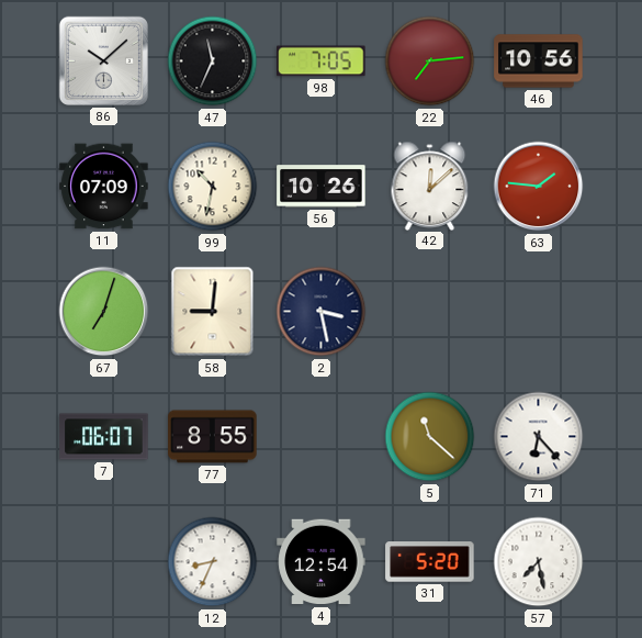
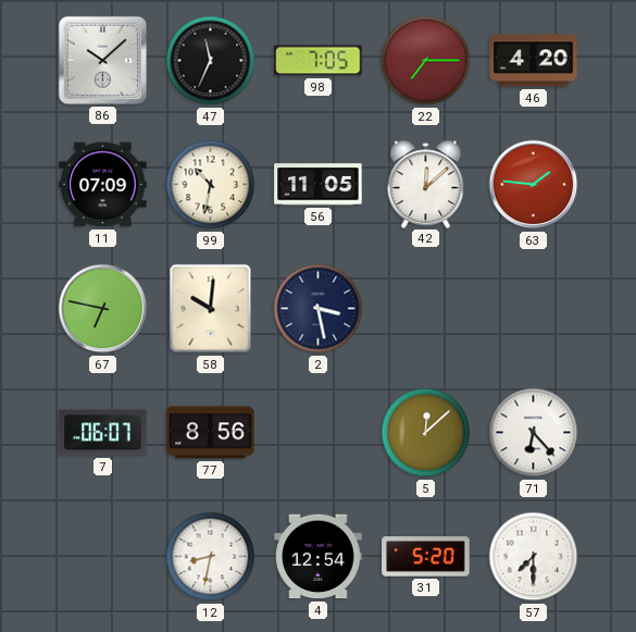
22: 7:14 -> 7:15 (426, 61)
46: 10:56 -> 4:20 (534, 61)
56: 10:26 -> 11:05 (319, 185)
67: 7:03 -> 6:47 (103, 309)
58: 9:01 -> 10:01 (211, 309)
77: 8:55 -> 8:56 (211, 433)
5: 11:22 -> 12:08 (426, 433)
12: 8:34 -> 8:32 (211, 557)
57: 7:28 -> 7:30 (534, 557)
